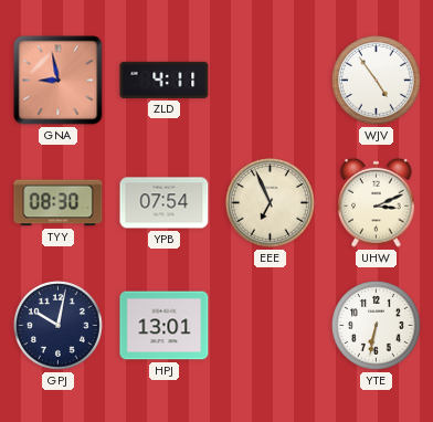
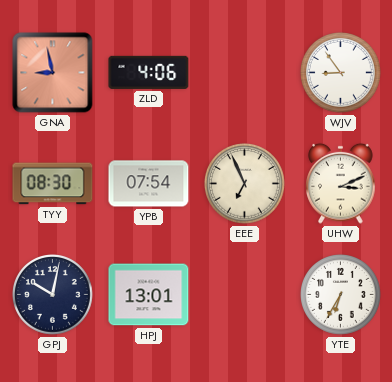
ZLD: 4:11 -> 4:06 (149, 72)
WJV: 4:54 -> 8:54 (341, 73)
YTE: 6:32 -> 6:35 (341, 295)
